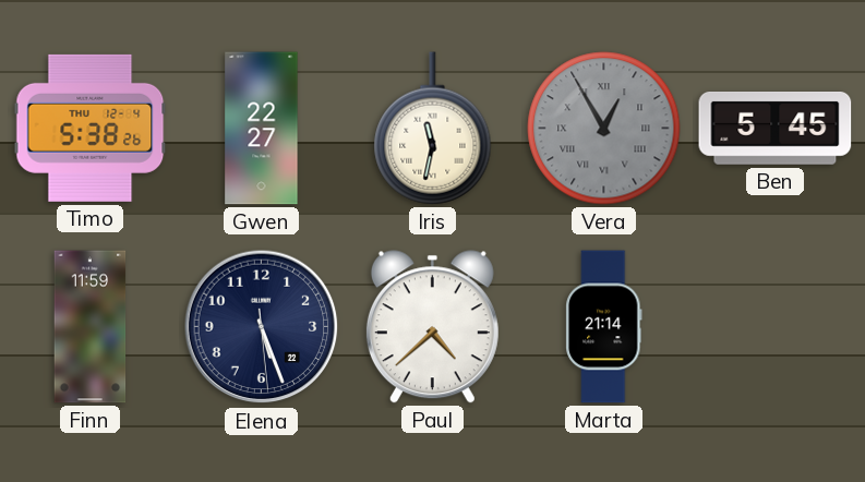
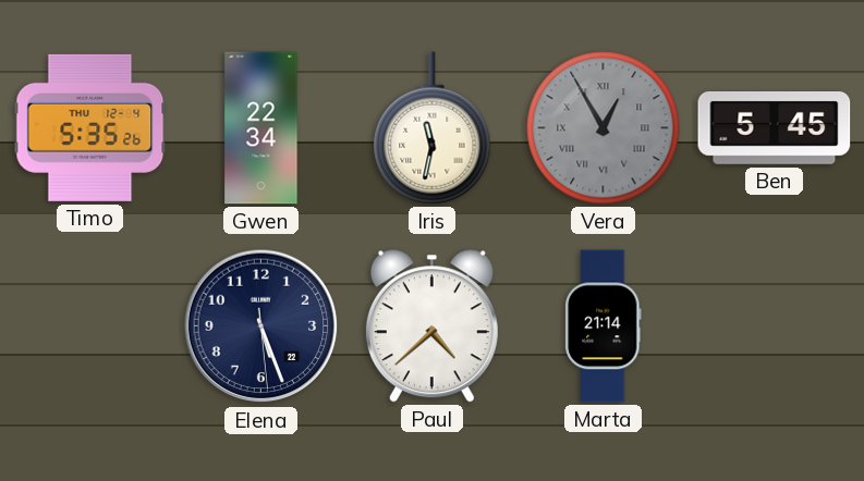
Timo: 5:38 -> 5:35 (90, 127)
Gwen: 22:27 -> 22:34 (261, 128)
Finn: 11:59 -> none (91, 327)
